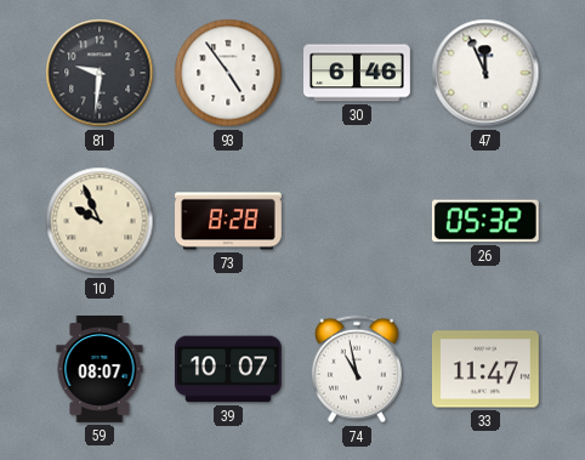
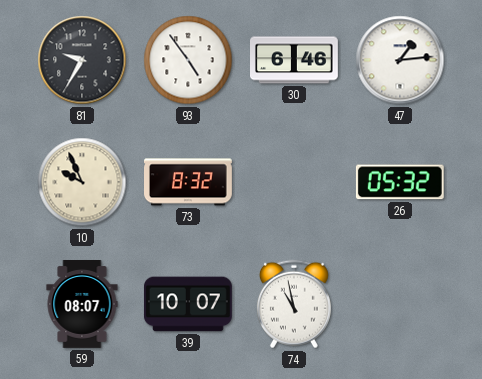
81: 9:31 -> 9:35 (82, 60)
47: 11:56 -> 1:14 (400, 60)
73: 8:28 -> 8:32 (189, 182)
33: 11:47 -> none (487, 369)
